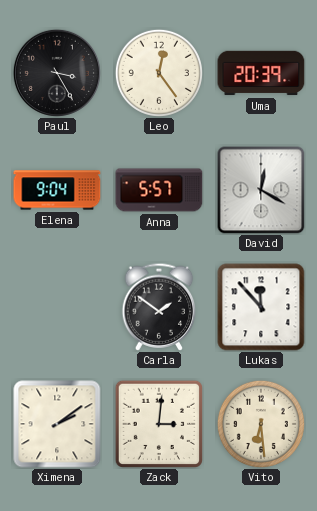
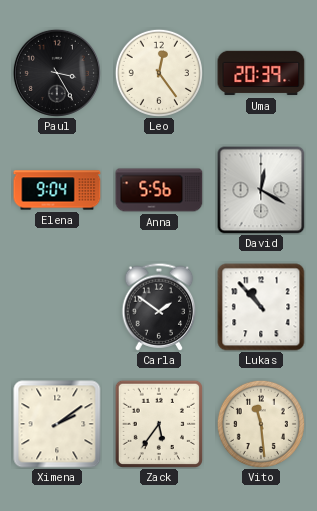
Anna: 5:57 -> 5:56 (159, 190)
Lukas: 11:53 -> 10:53 (261, 307)
Zack: 3:01 -> 5:36 (159, 424)
Vito: 6:29 -> 11:29 (261, 424)
